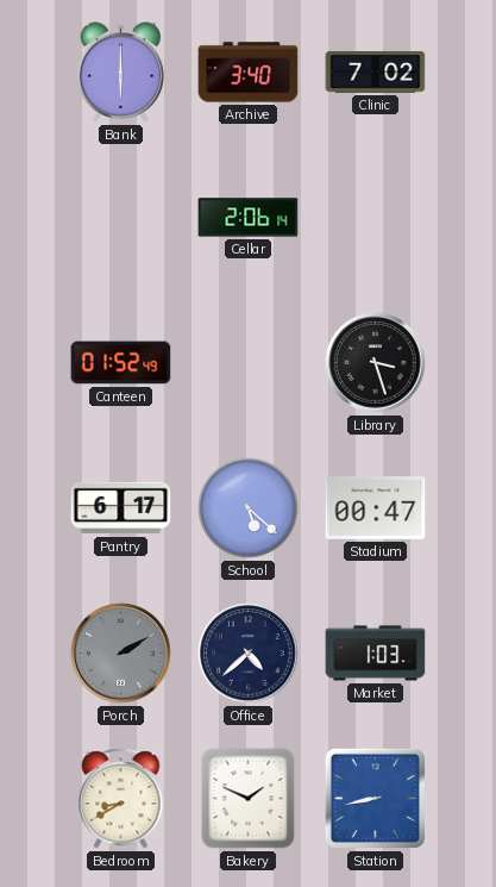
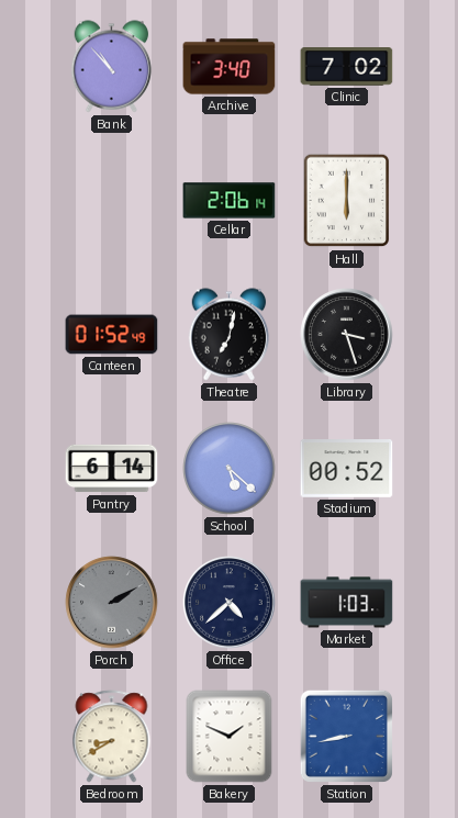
Bank: 6:00 -> 10:53 (112, 67)
Hall: none -> 6:00 (347, 201)
Theatre: none -> 7:02 (230, 335)
Pantry: 6:17 -> 6:14 (112, 469)
Stadium: 00:47 -> 00:52 (347, 469)
